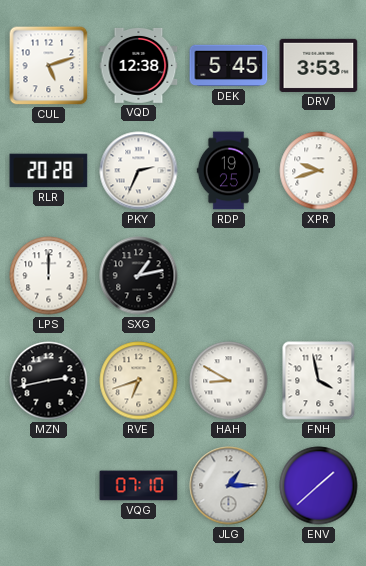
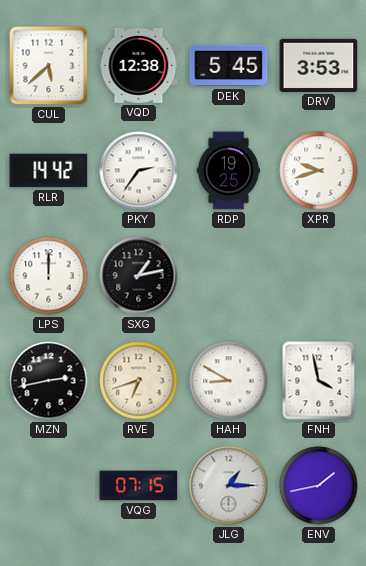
CUL: 5:12 -> 5:38 (49, 66)
RLR: 20:28 -> 14:42 (49, 171)
PKY: 2:34 -> 2:36 (139, 171)
VQG: 07:10 -> 07:15 (139, 486)
ENV: 1:38 -> 1:43 (319, 486)
